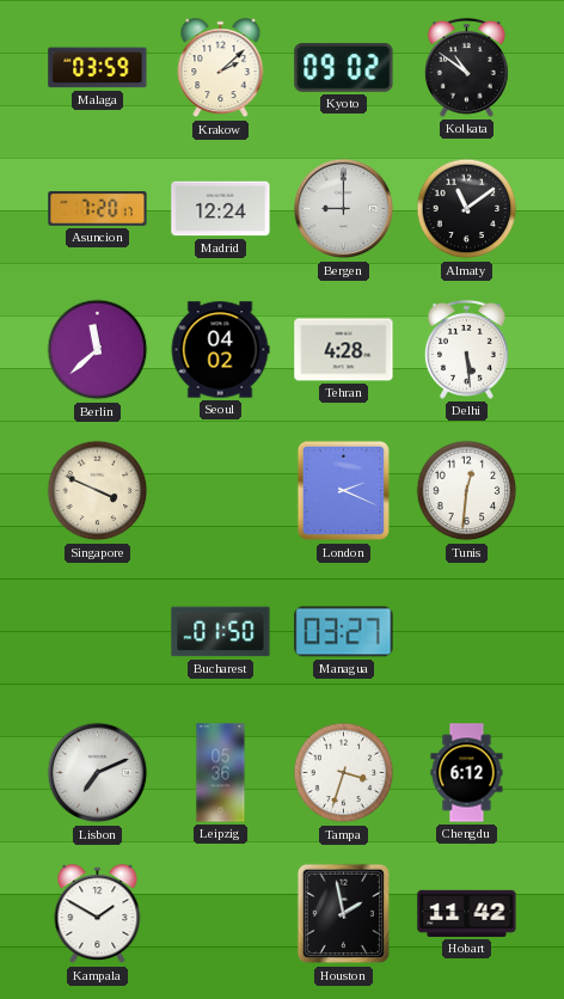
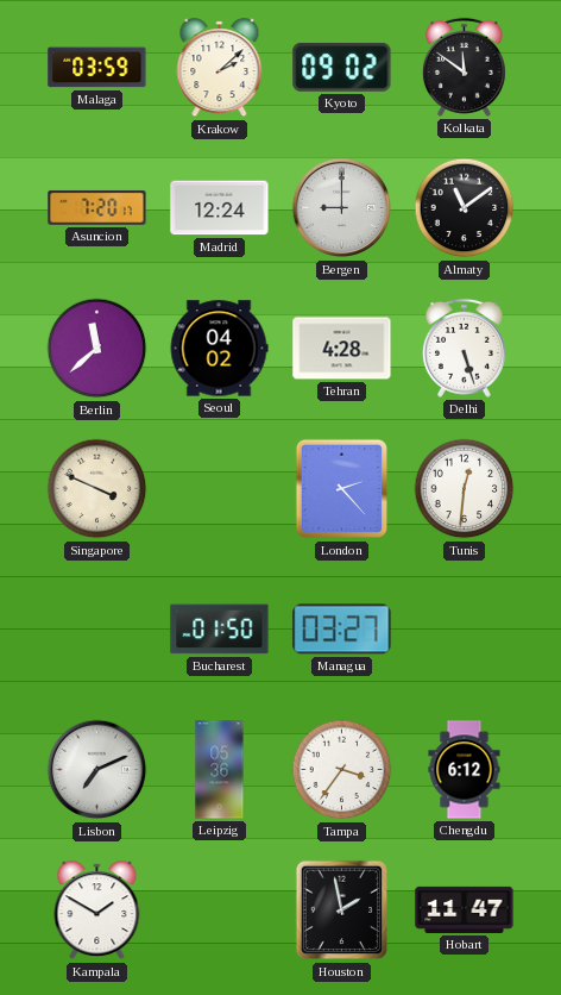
Kolkata: 10:51 -> 11:51 (464, 67)
Delhi: 5:29 -> 5:27 (464, 348)
London: 2:19 -> 2:23 (342, 489)
Tampa: 3:33 -> 3:36 (342, 770)
Hobart: 11:42 -> 11:47 (465, 909)
